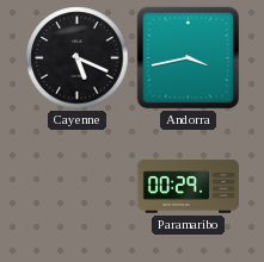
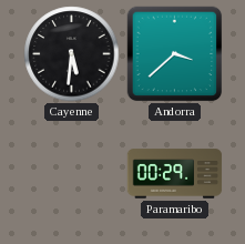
Cayenne: 5:19 -> 5:31 (72, 54)
Andorra: 3:43 -> 3:38 (175, 54)
